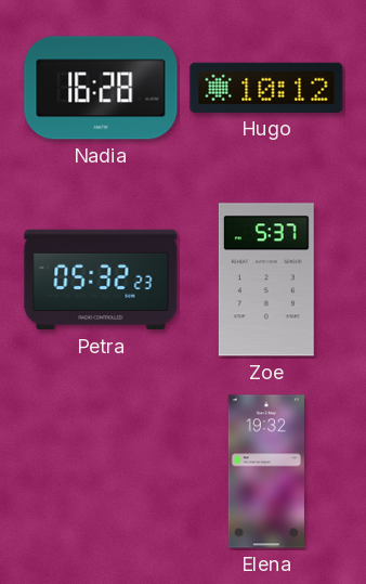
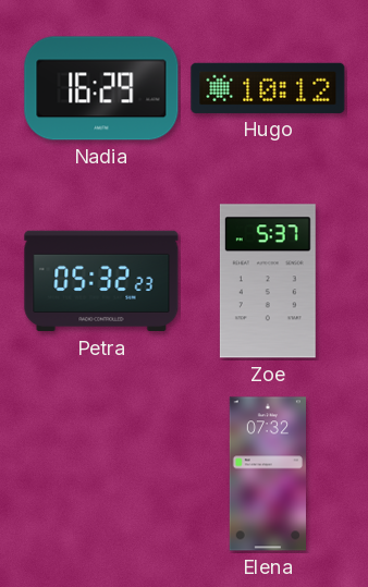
Nadia: 16:28 -> 16:29 (101, 88)
Elena: 19:32 -> 07:32 (268, 474)
